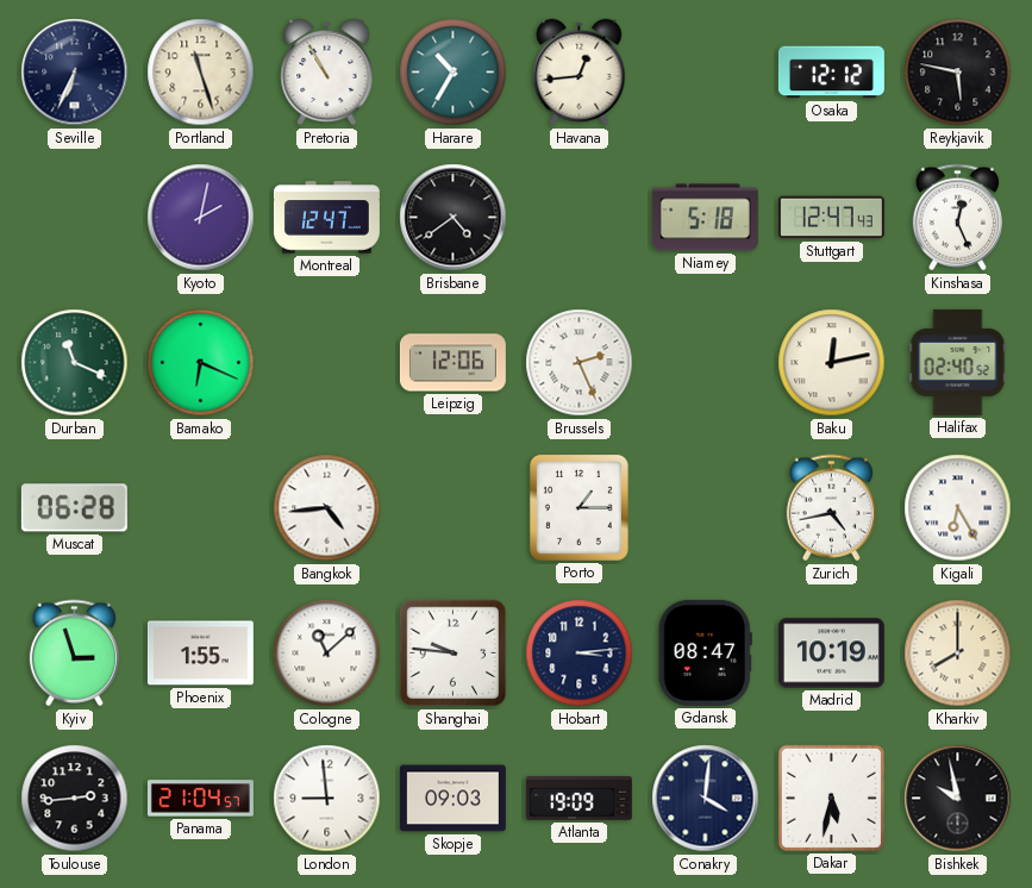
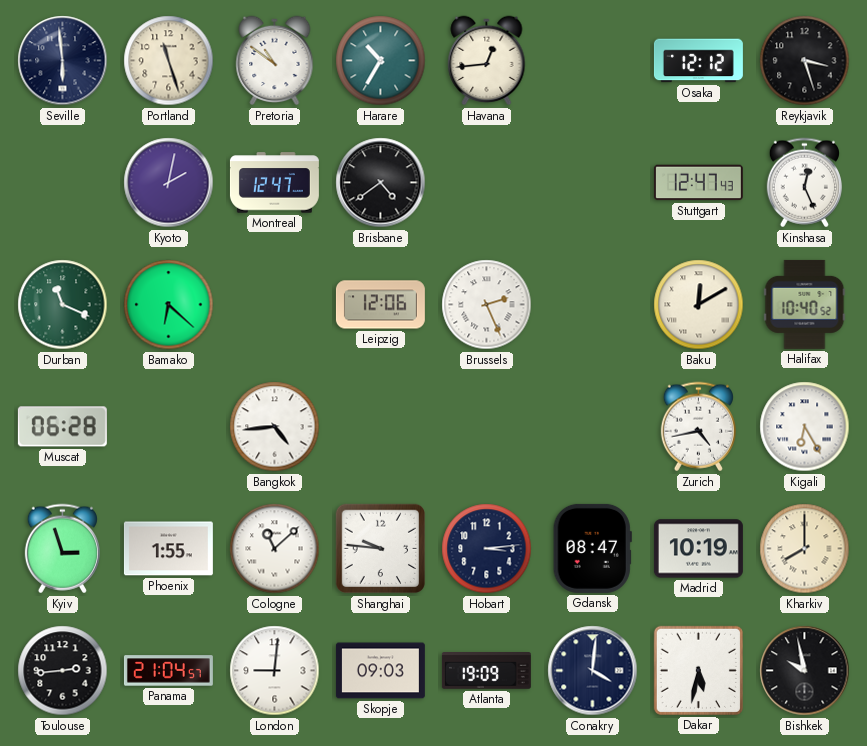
Seville: 6:34 -> 5:59 (63, 61)
Pretoria: 10:55 -> 10:51 (275, 61)
Reykjavik: 5:47 -> 3:27 (805, 61)
Niamey: 5:18 -> none (705, 218)
Bamako: 6:19 -> 6:22 (169, 305)
Baku: 12:13 -> 12:10 (699, 305)
Halifax: 02:40 -> 10:40 (805, 304)
Porto: 1:15 -> none (578, 507)
London: 8:59 -> 9:01 (275, 671)
